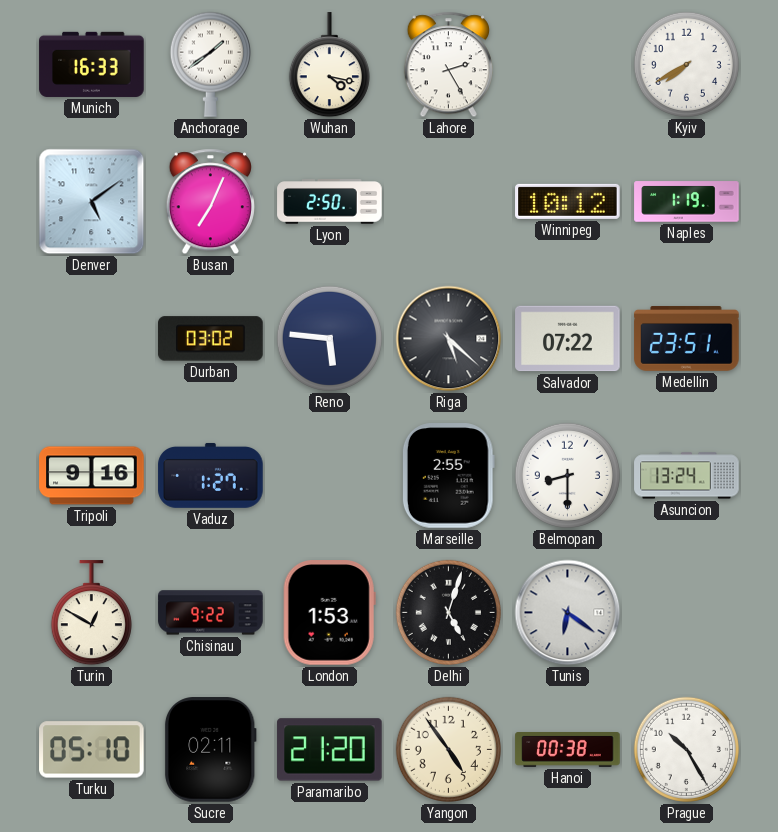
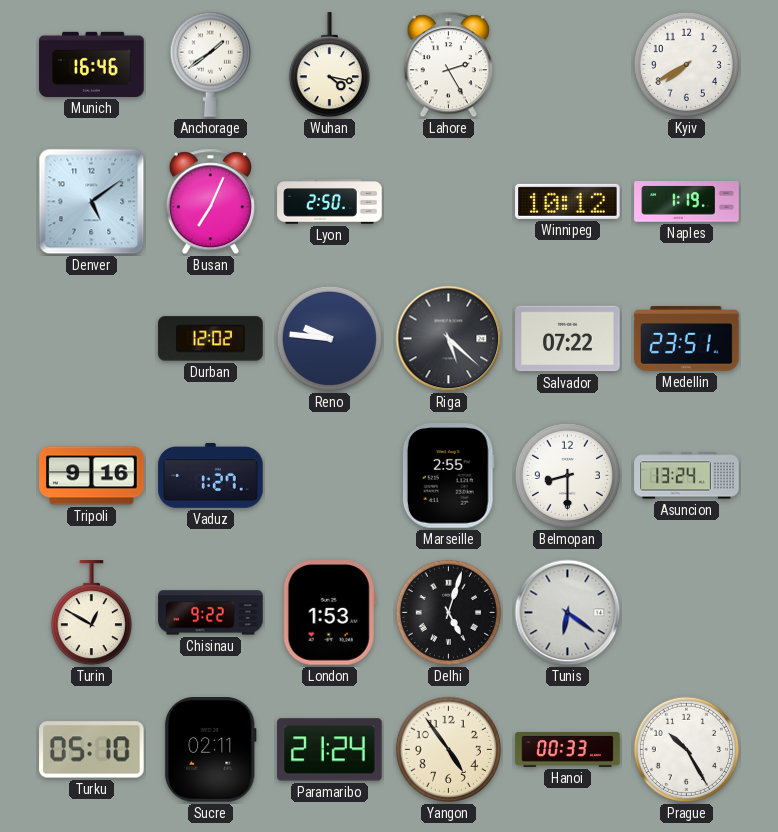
Munich: 16:33 -> 16:46 (92, 64)
Durban: 03:02 -> 12:02 (211, 339)
Reno: 5:46 -> 9:46 (329, 338)
Paramaribo: 21:20 -> 21:24 (330, 750)
Hanoi: 00:38 -> 00:33 (568, 750)
